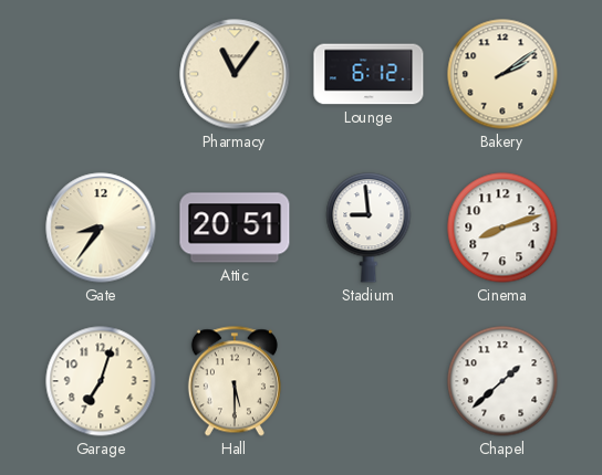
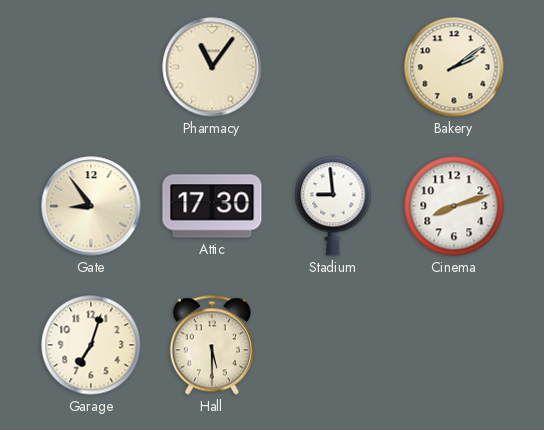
Lounge: 6:12 -> none (369, 74)
Gate: 8:36 -> 8:54 (91, 206)
Attic: 20:51 -> 17:30 (212, 206)
Chapel: 1:38 -> none (502, 381)
